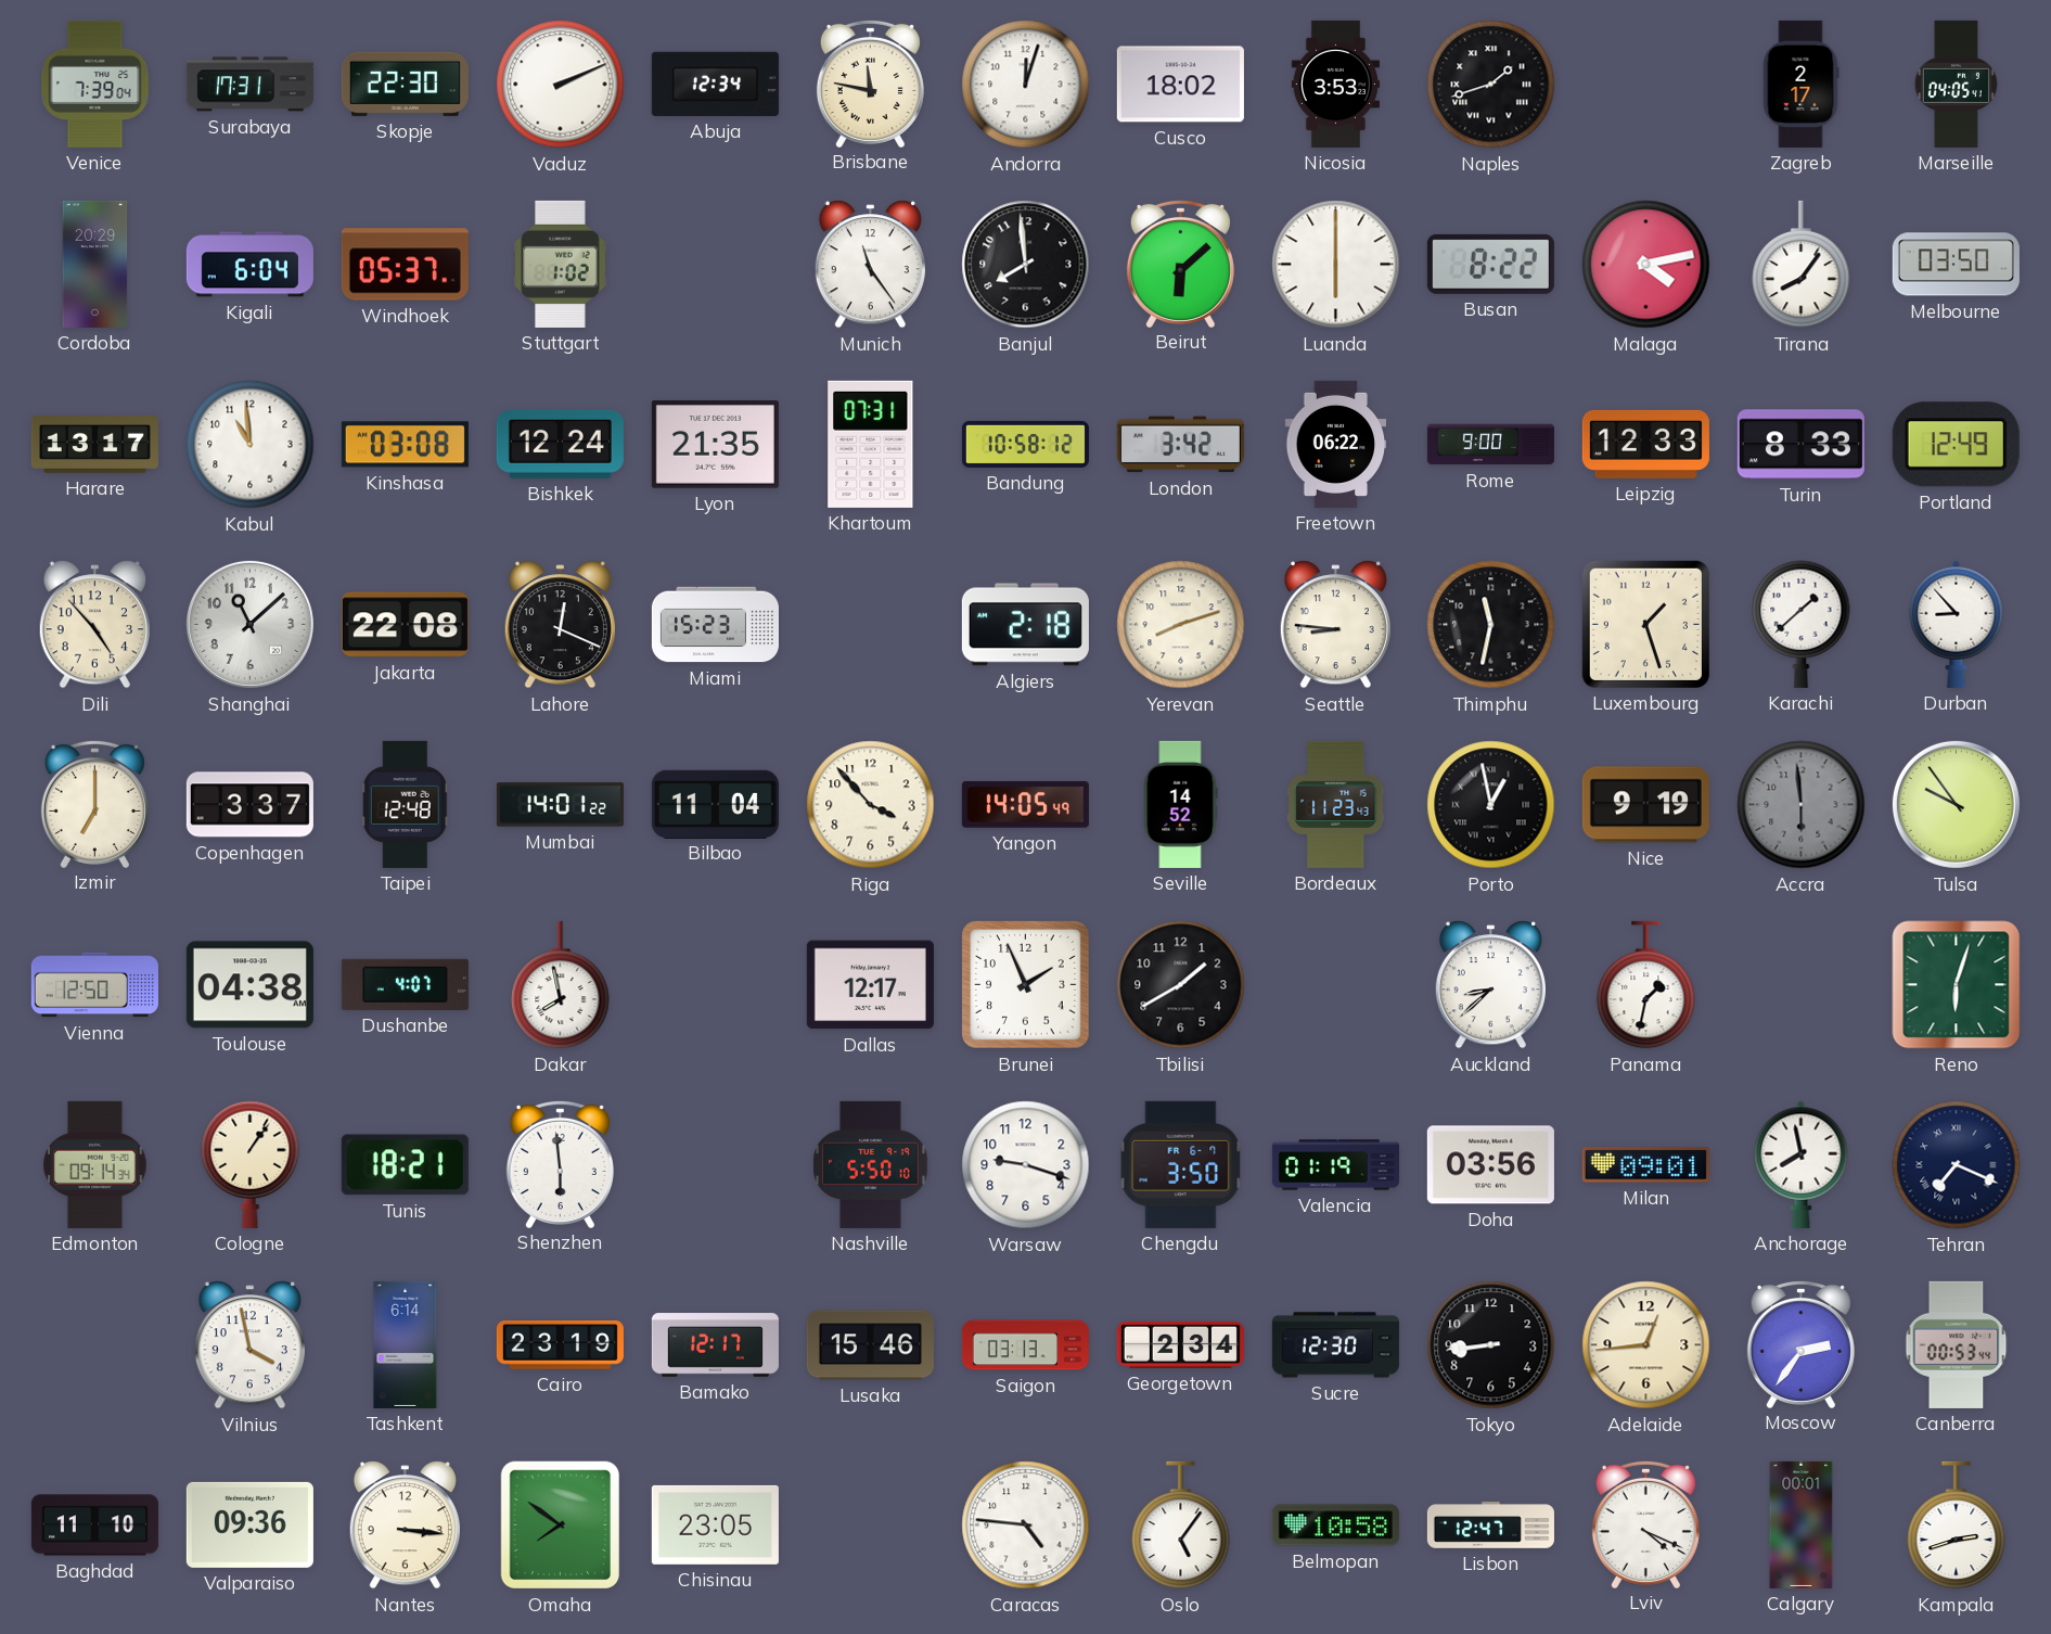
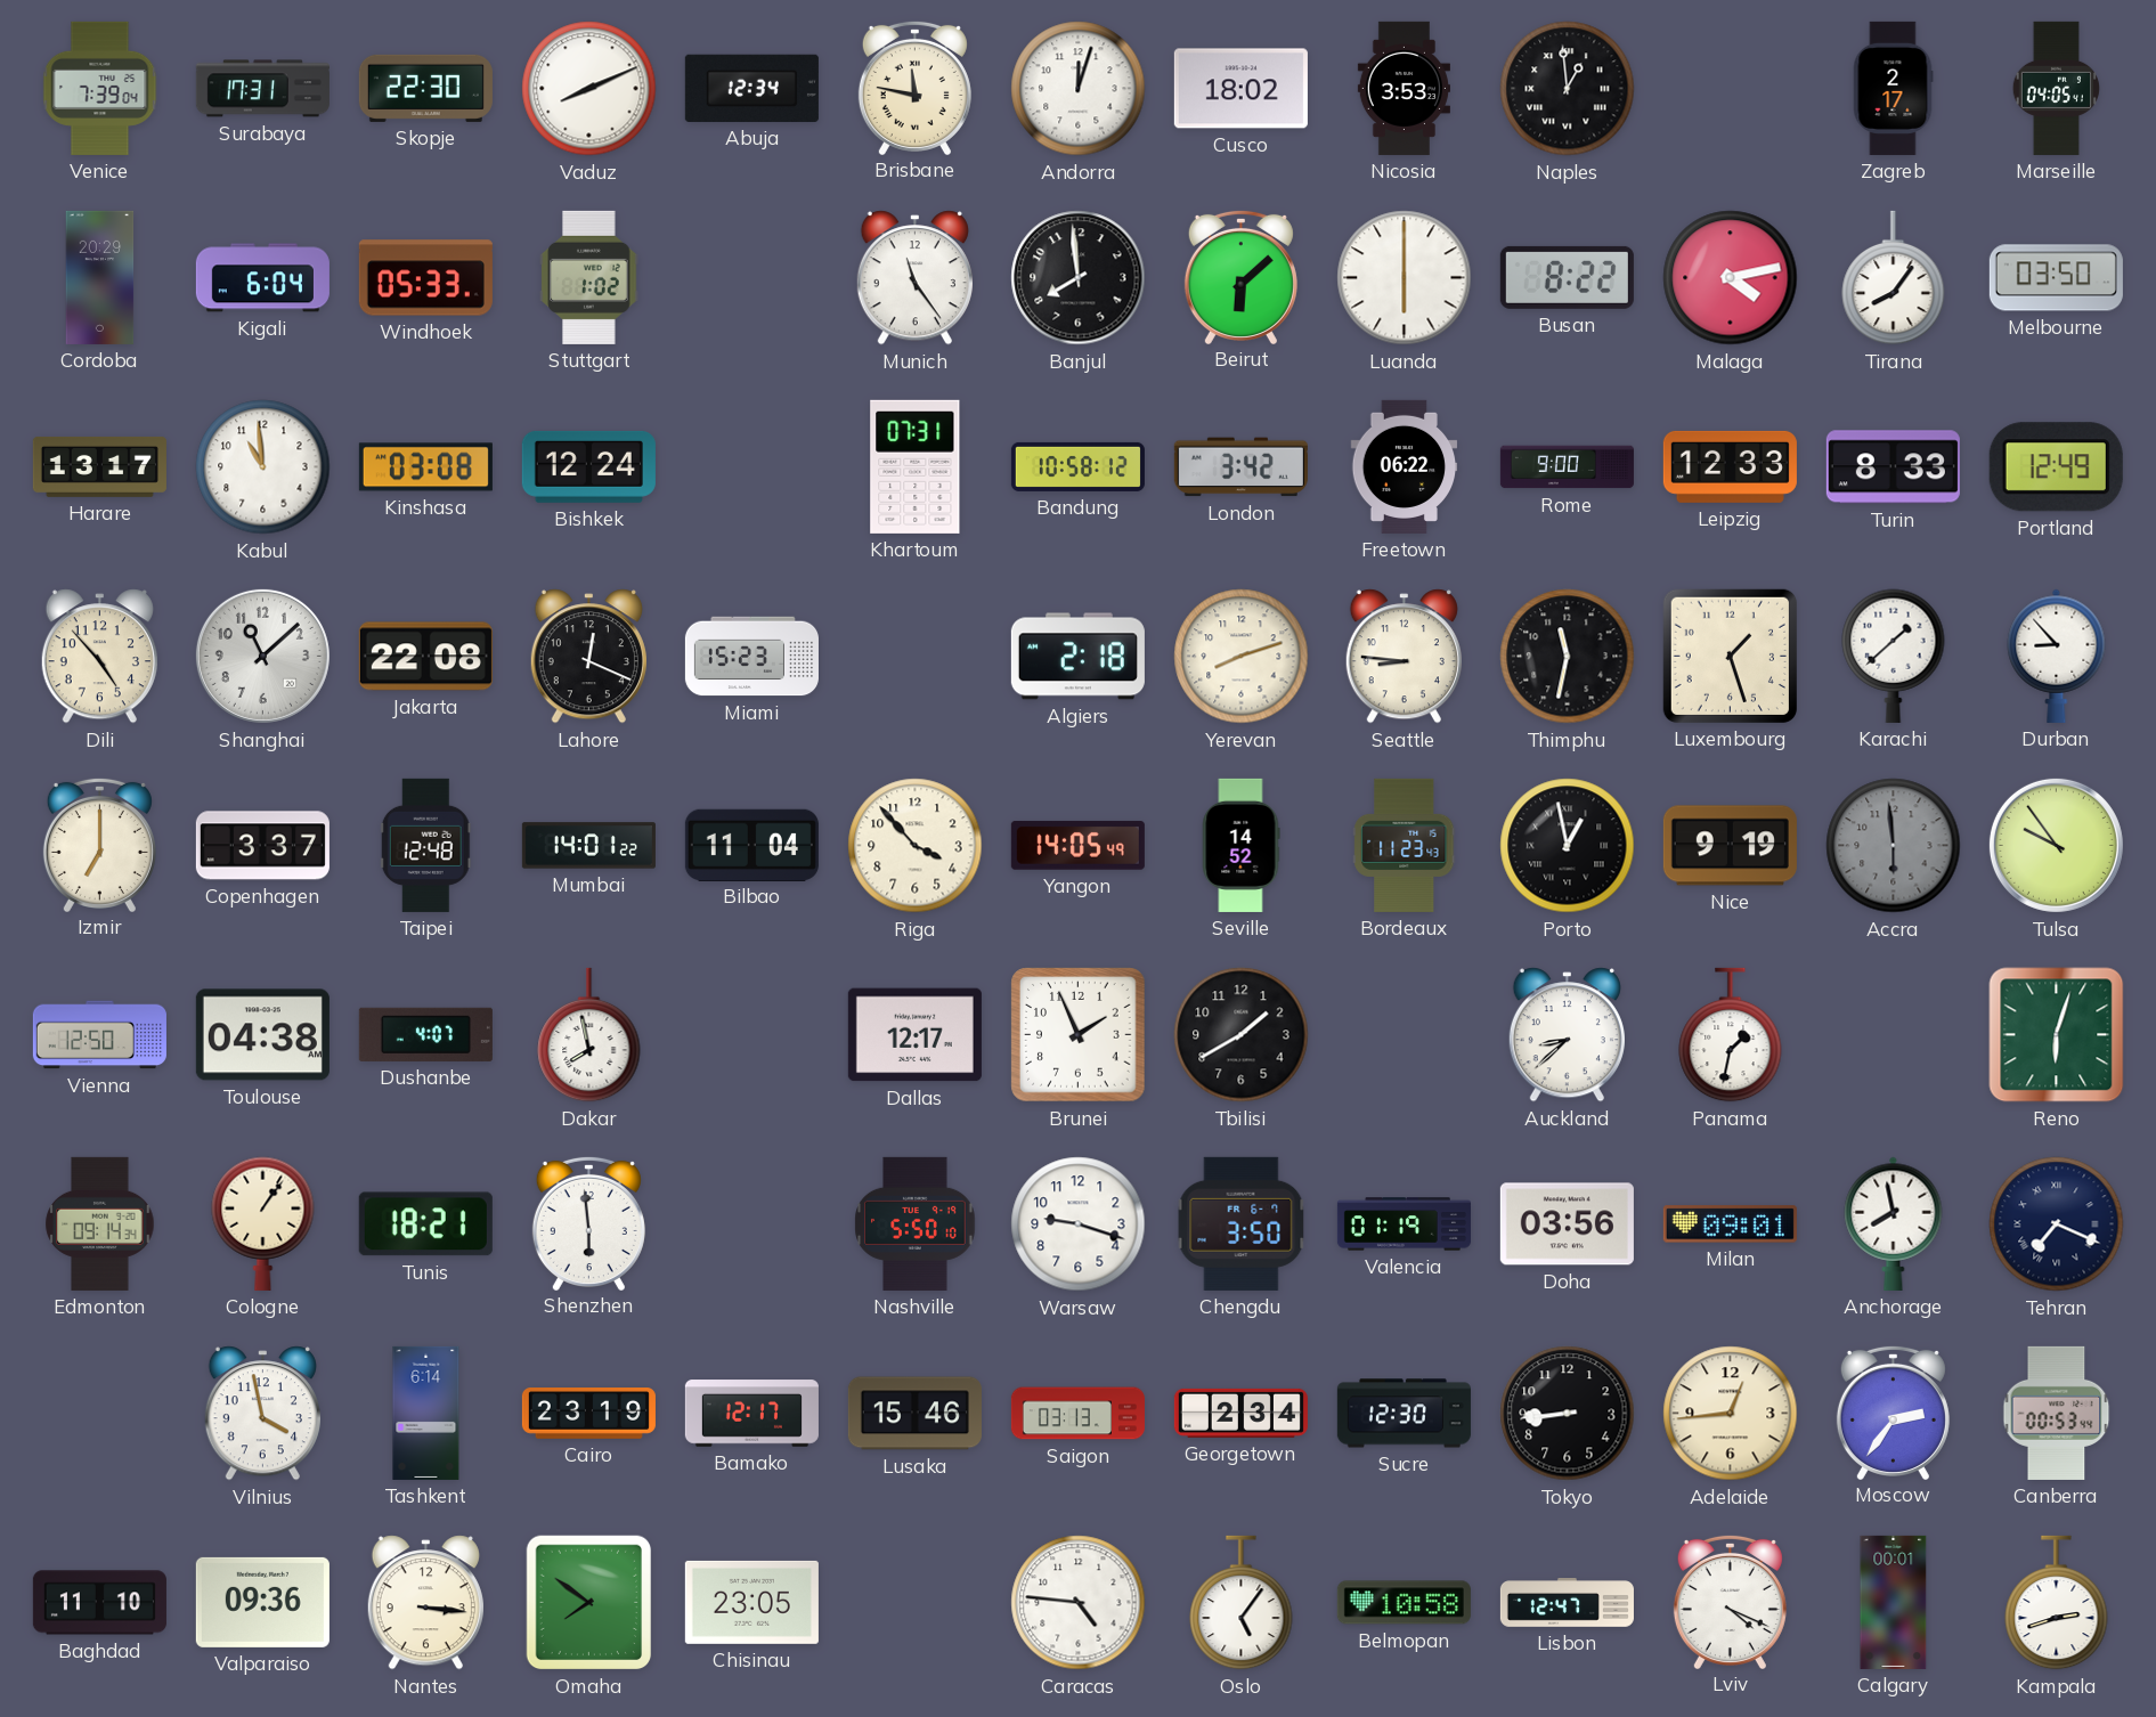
Vaduz: 2:11 -> 8:11 (589, 89)
Naples: 1:42 -> 12:59 (1568, 89)
Windhoek: 05:37 -> 05:33 (425, 278)
Lyon: 21:35 -> none (715, 445)
